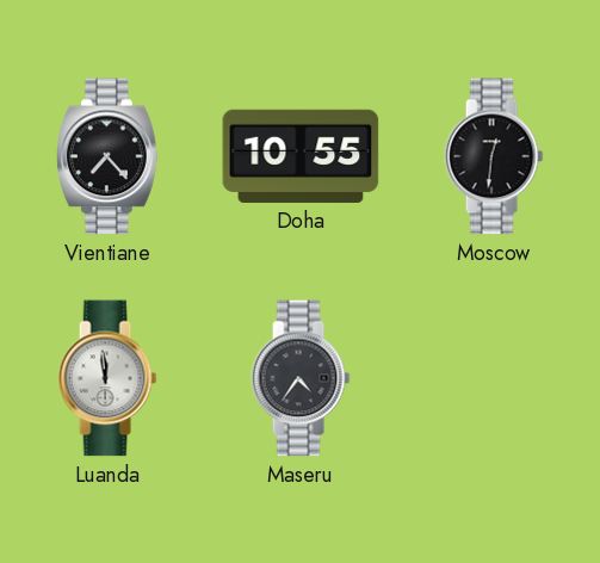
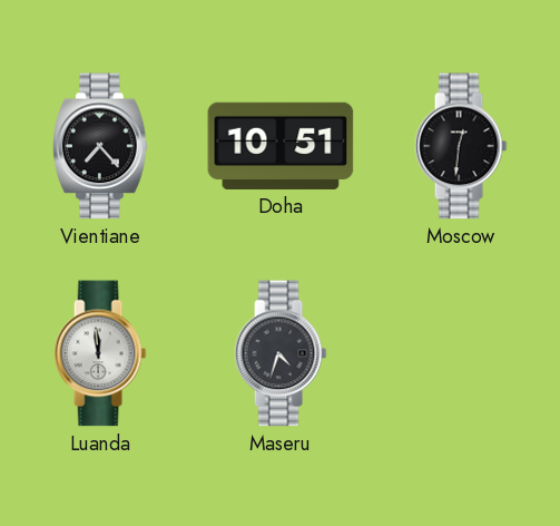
Doha: 10:55 -> 10:51 (281, 146)
Maseru: 4:36 -> 4:33 (281, 353)
